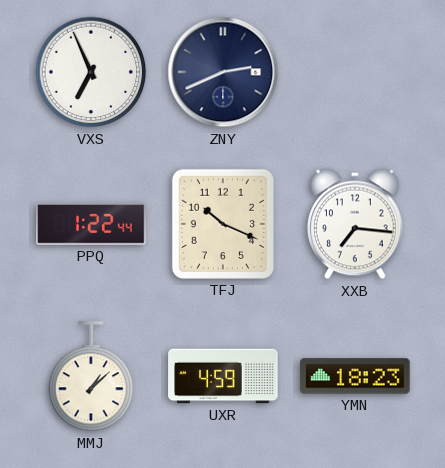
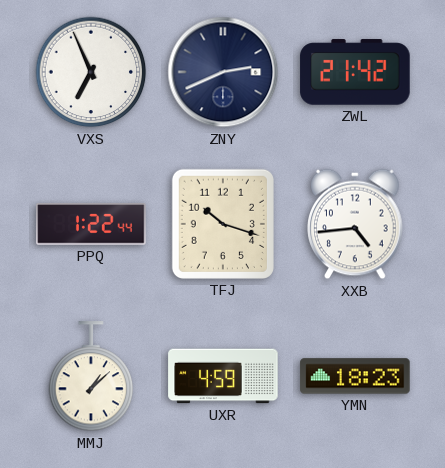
ZWL: none -> 21:42 (355, 72)
TFJ: 10:19 -> 10:18 (223, 224)
XXB: 7:16 -> 4:44 (355, 224)
